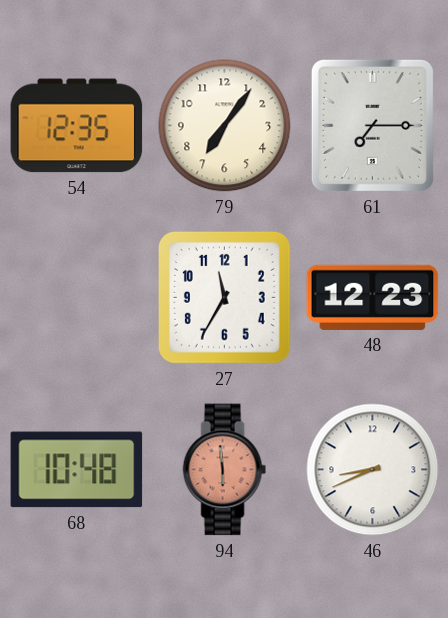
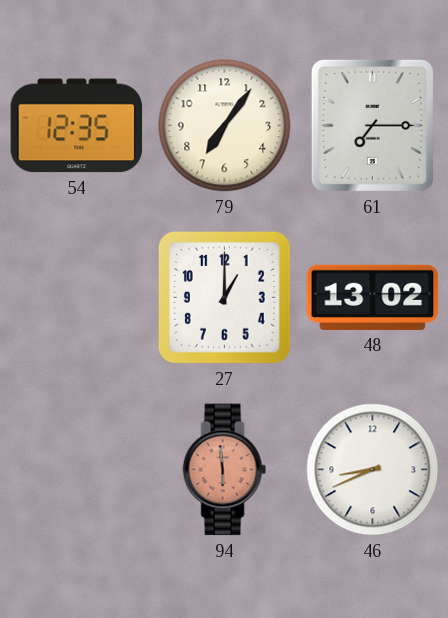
27: 11:35 -> 1:00 (224, 297)
48: 12:23 -> 13:02 (373, 297)
68: 10:48 -> none (77, 470)
